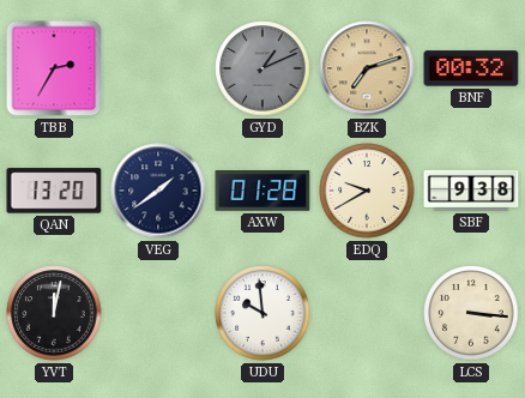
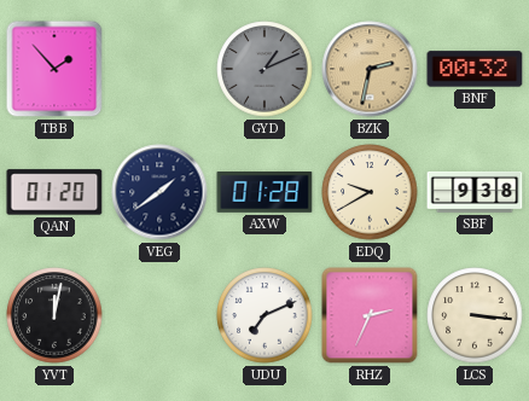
TBB: 2:35 -> 1:53 (54, 69)
BZK: 7:12 -> 2:32 (370, 69)
QAN: 13:20 -> 01:20 (54, 192)
UDU: 9:59 -> 7:11 (264, 315)
RHZ: none -> 2:34 (370, 315)
